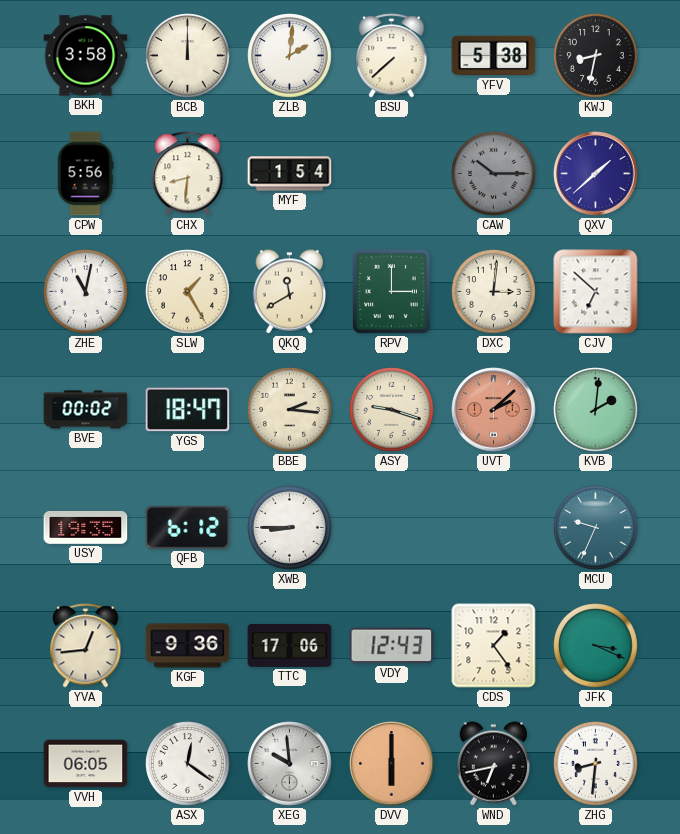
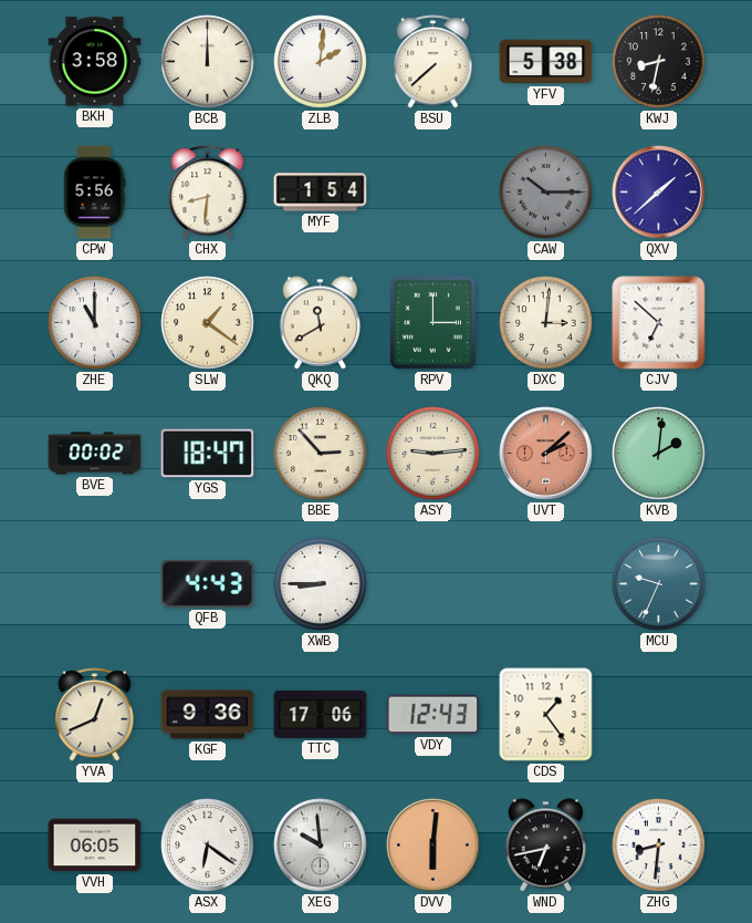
ZHE: 11:02 -> 11:00 (95, 323)
SLW: 1:25 -> 1:21 (208, 323)
BBE: 2:16 -> 2:53 (321, 454)
ASY: 9:18 -> 9:14 (434, 454)
USY: 19:35 -> none (86, 527)
QFB: 6:12 -> 4:43 (208, 583)
YVA: 12:44 -> 12:41 (95, 715)
JFK: 3:19 -> none (596, 646)
ASX: 12:21 -> 6:21 (208, 846)
DVV: 6:00 -> 6:01 (434, 846)
